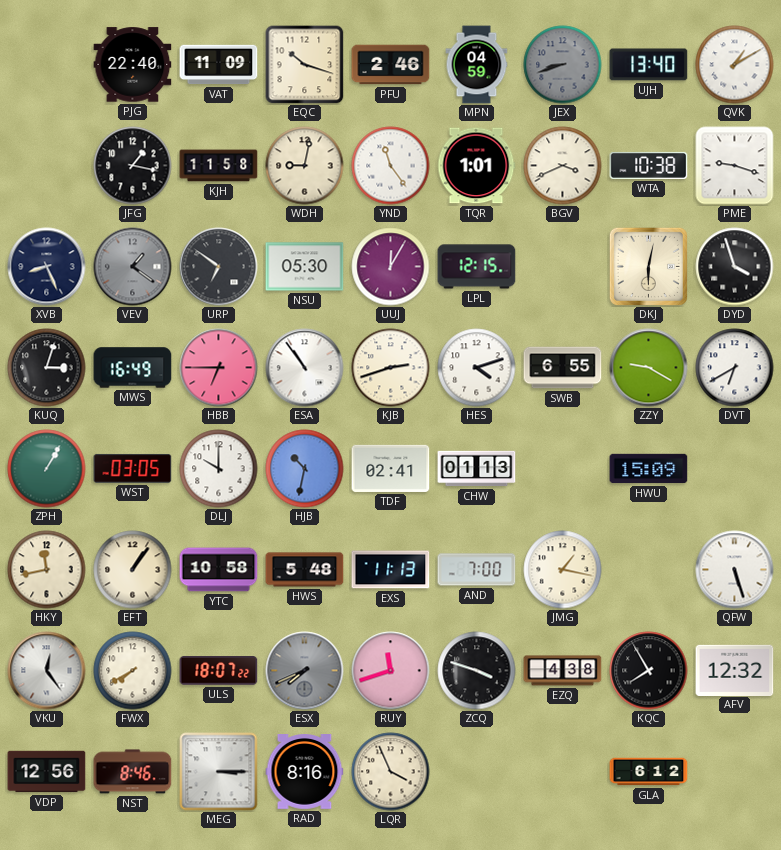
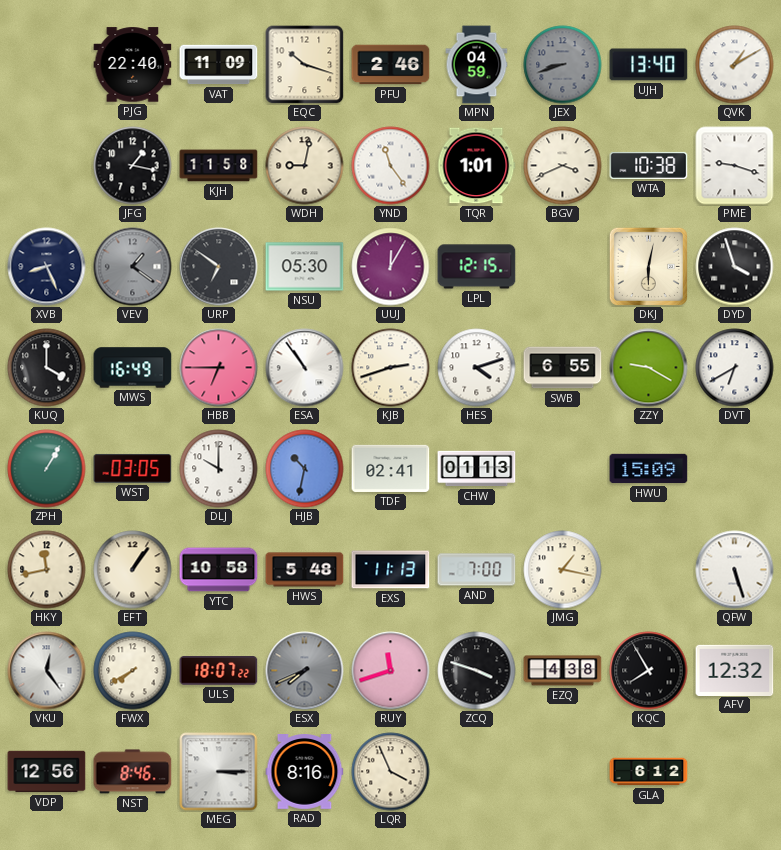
KUQ: 3:03 -> 4:00 (47, 368)
